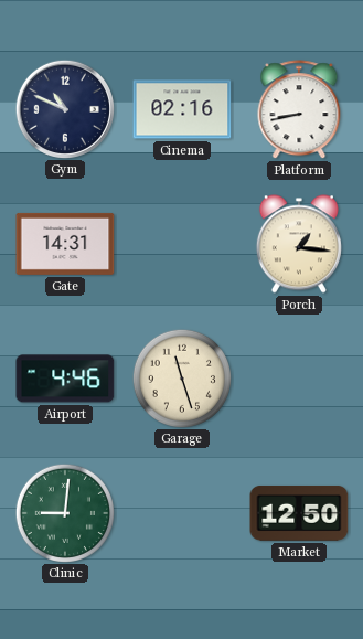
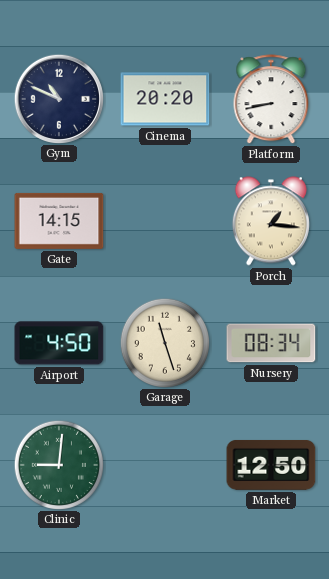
Cinema: 02:16 -> 20:20 (165, 99)
Gate: 14:31 -> 14:15 (59, 221)
Airport: 4:46 -> 4:50 (59, 343)
Nursery: none -> 08:34 (271, 343)
